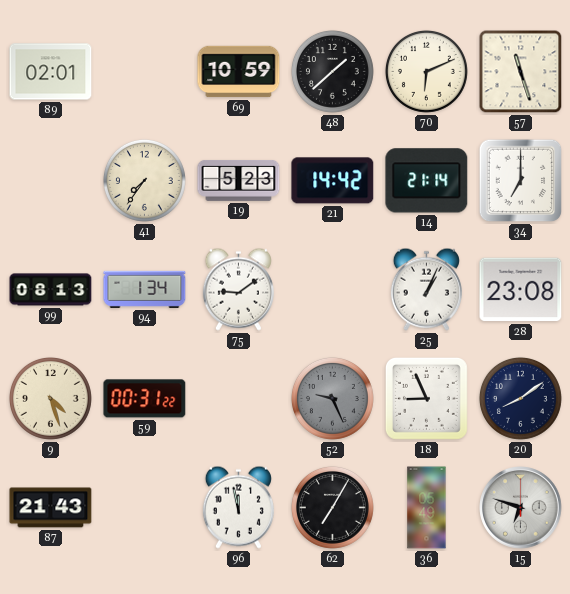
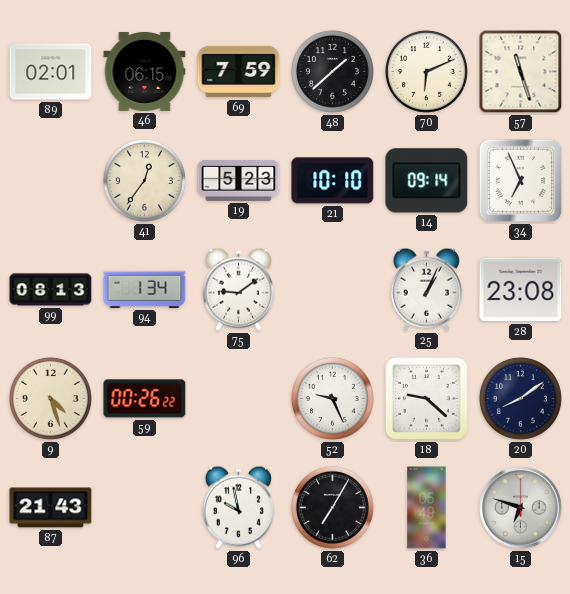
46: none -> 06:15 (145, 71)
69: 10:59 -> 7:59 (239, 72)
41: 7:36 -> 12:36 (144, 180)
21: 14:42 -> 10:10 (333, 181)
14: 21:14 -> 09:14 (427, 181)
34: 7:00 -> 6:56 (521, 181)
59: 00:31 -> 00:26 (145, 399)
52 dial: grey -> white (332, 398)
18: 8:56 -> 9:22 (426, 398)
96: 11:58 -> 9:58 (238, 507)
